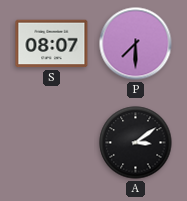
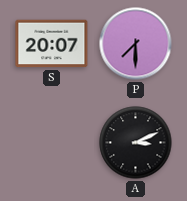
S: 08:07 -> 20:07 (52, 44)
A: 3:09 -> 3:11 (136, 143)
